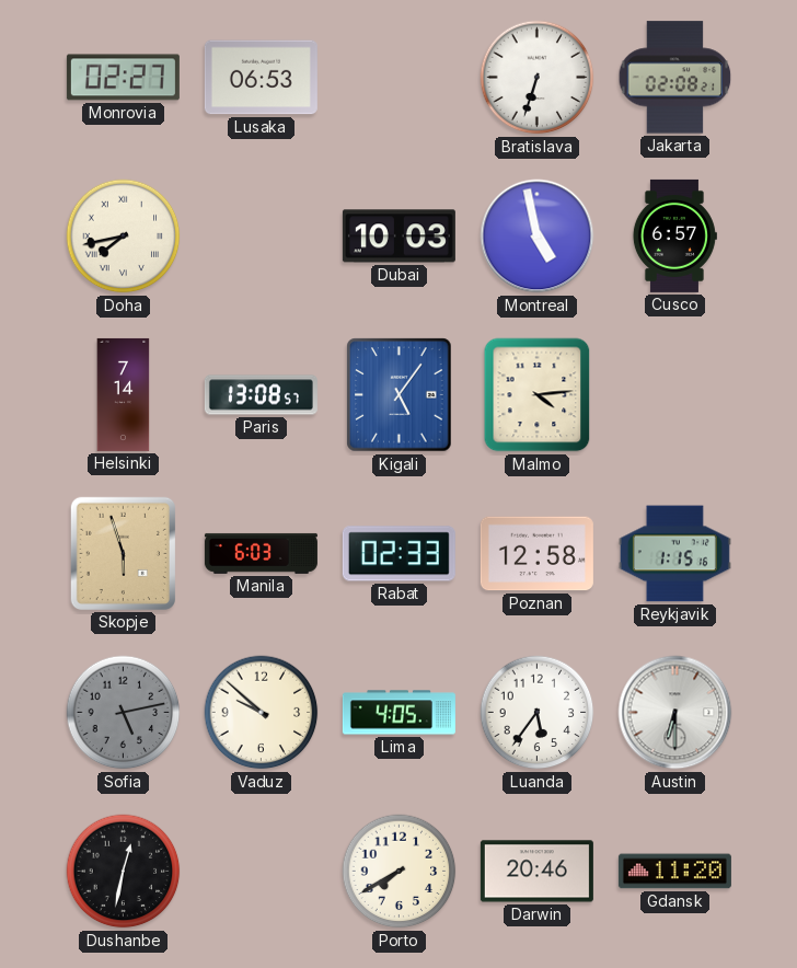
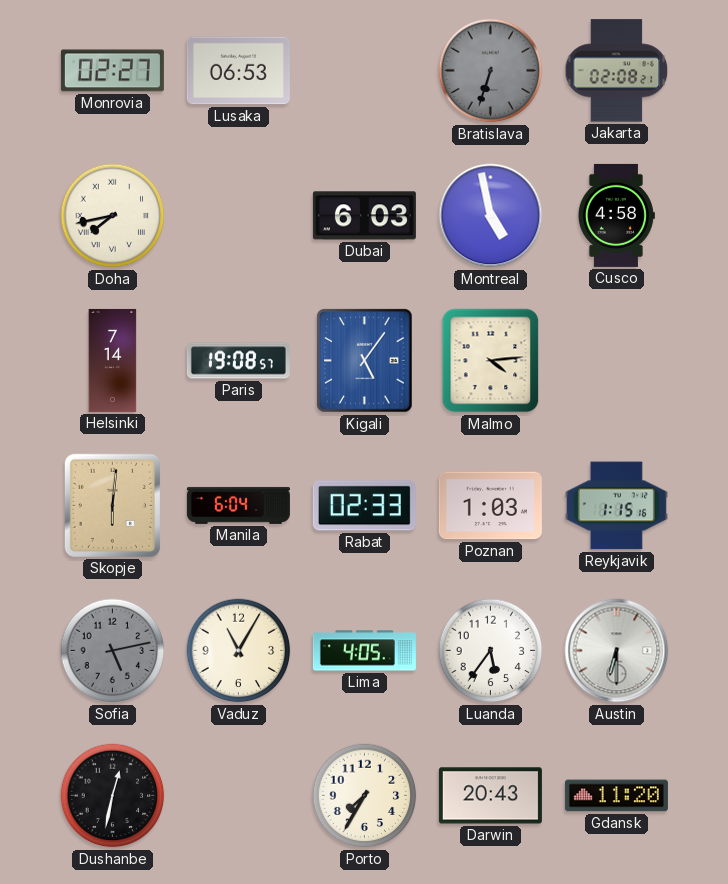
Bratislava dial: white -> grey (491, 71)
Dubai: 10:03 -> 6:03 (364, 216)
Cusco: 6:57 -> 4:58 (616, 215)
Paris: 13:08 -> 19:08 (238, 361)
Skopje: 5:57 -> 6:01 (112, 505)
Manila: 6:03 -> 6:04 (238, 505)
Poznan: 12:58 -> 1:03 (490, 506)
Vaduz: 9:52 -> 11:05 (239, 651)
Porto: 7:40 -> 7:35 (365, 796)
Darwin: 20:46 -> 20:43 (490, 796)
